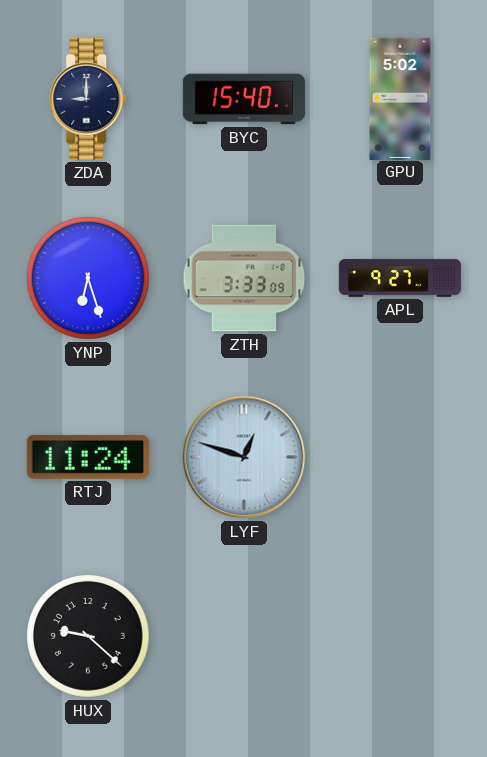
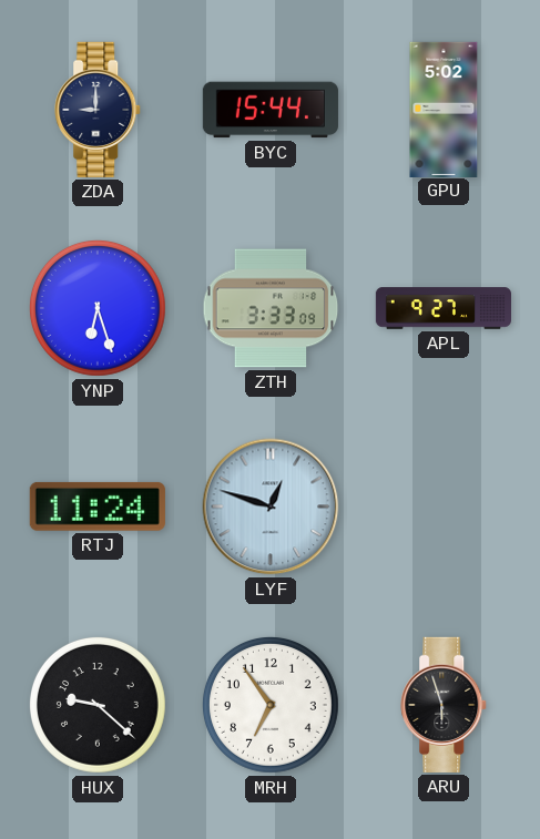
BYC: 15:40 -> 15:44 (271, 110)
MRH: none -> 6:54 (271, 705)
ARU: none -> 5:57 (445, 705)
